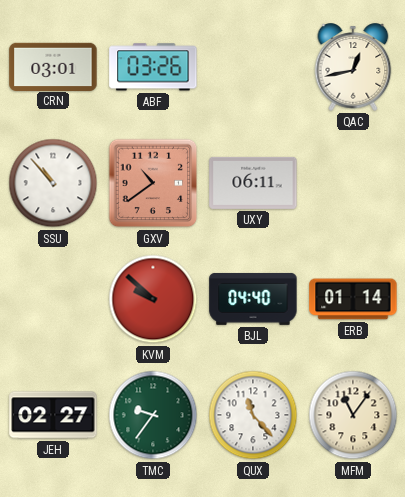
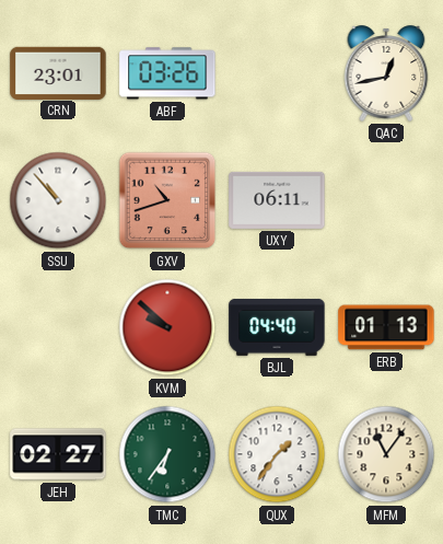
CRN: 03:01 -> 23:01 (58, 72)
GXV: 10:39 -> 10:42 (167, 200)
ERB: 01:14 -> 01:13 (386, 327)
TMC: 9:36 -> 6:36 (167, 454)
QUX: 11:23 -> 1:36 (277, 454)
